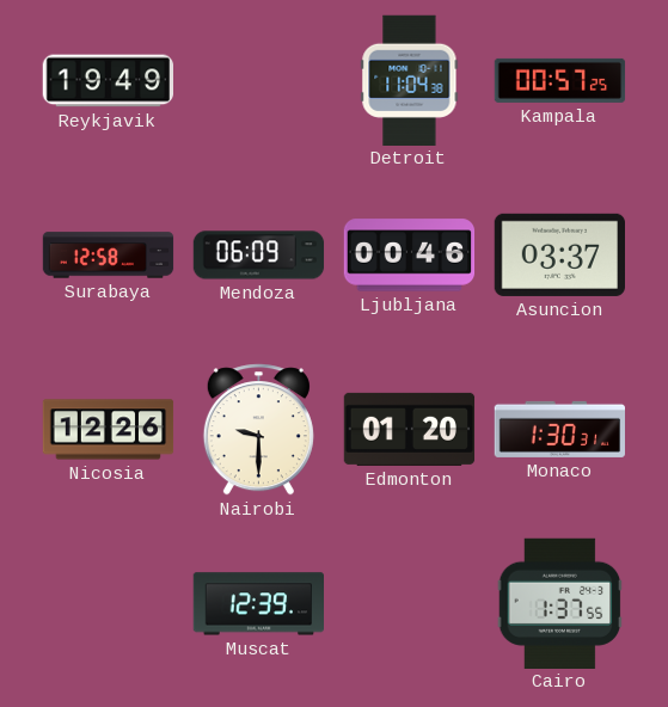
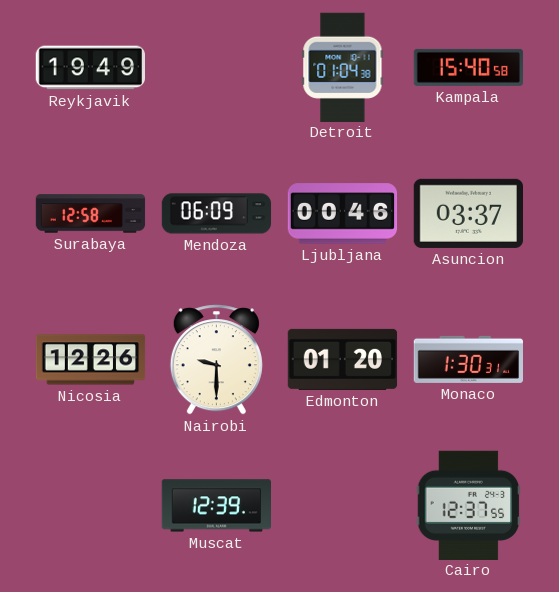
Detroit: 11:04 -> 01:04 (343, 67)
Kampala: 00:57 -> 15:40 (469, 67)
Cairo: 1:37 -> 12:37 (469, 505)
